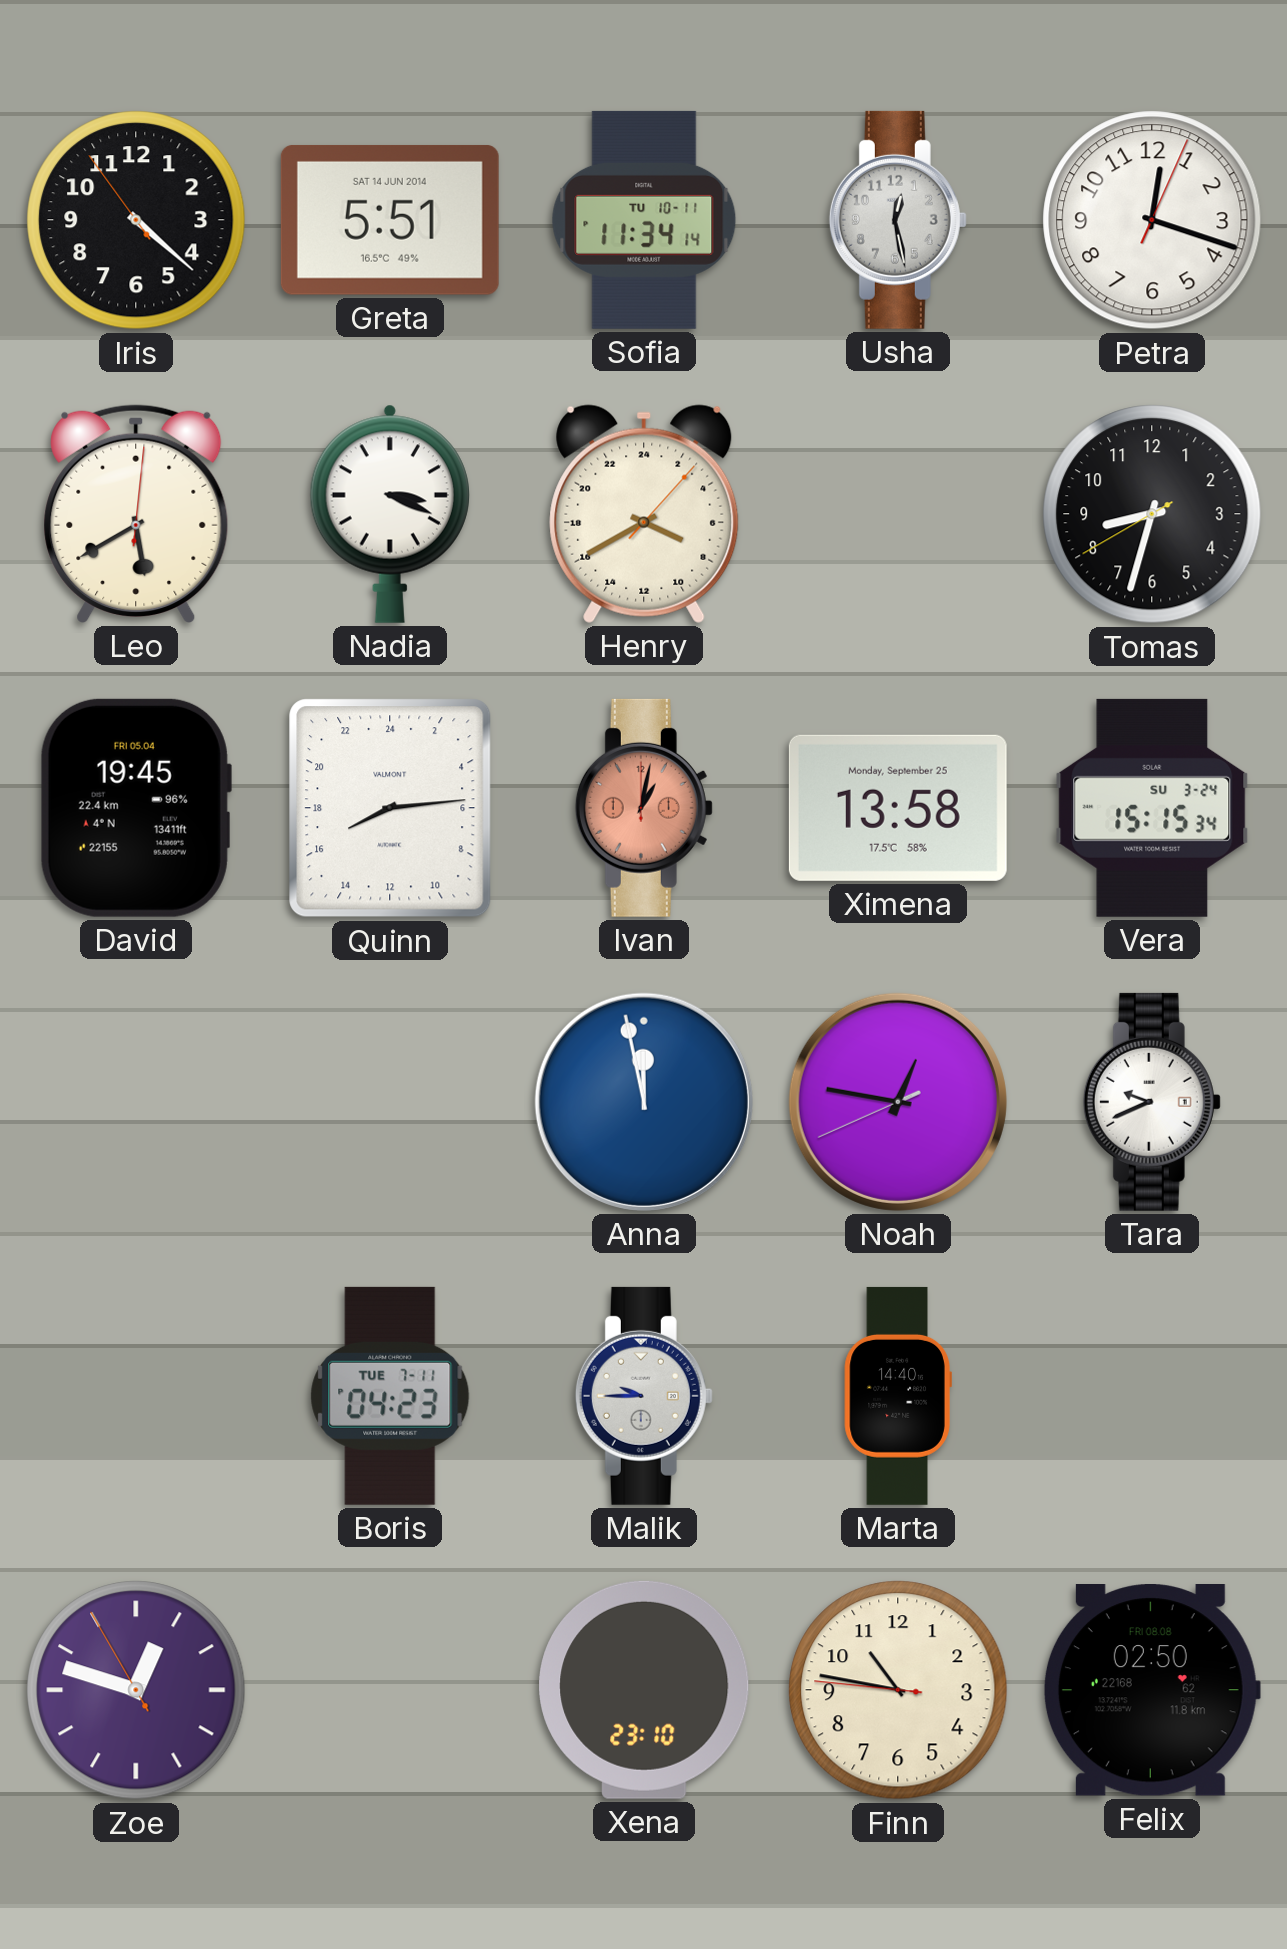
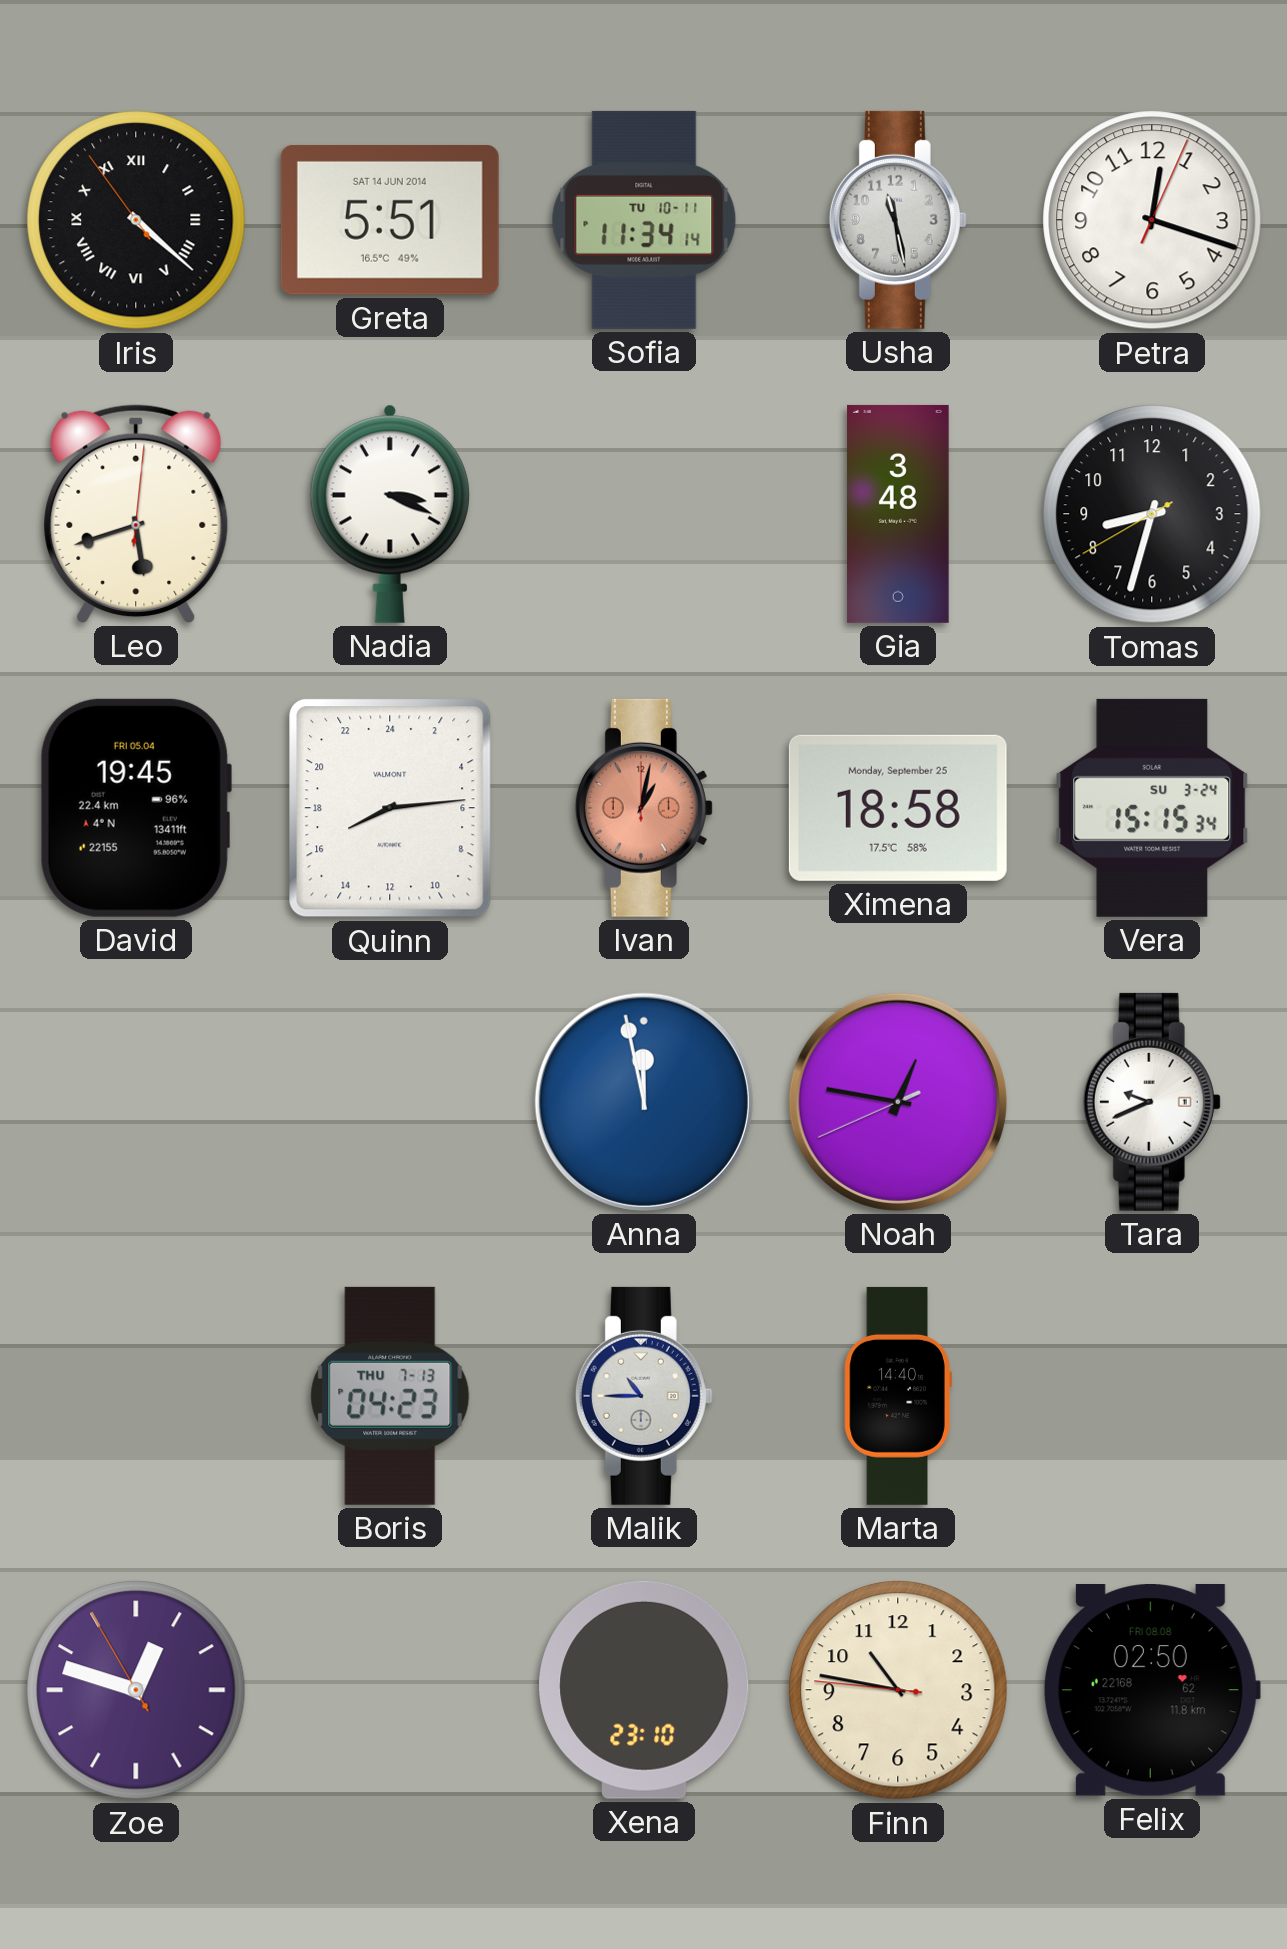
Iris numerals: Arabic -> Roman (136, 220)
Usha: 12:28 -> 11:28 (898, 220)
Leo: 5:40 -> 5:42 (136, 514)
Henry: 7:40 -> none (644, 514)
Gia: none -> 3:48 (898, 514)
Ximena: 13:58 -> 18:58 (898, 808)
Boris date: TUE 7-11 -> THU 7-13 (390, 1396)
Malik: 9:45 -> 10:45 (644, 1396)
